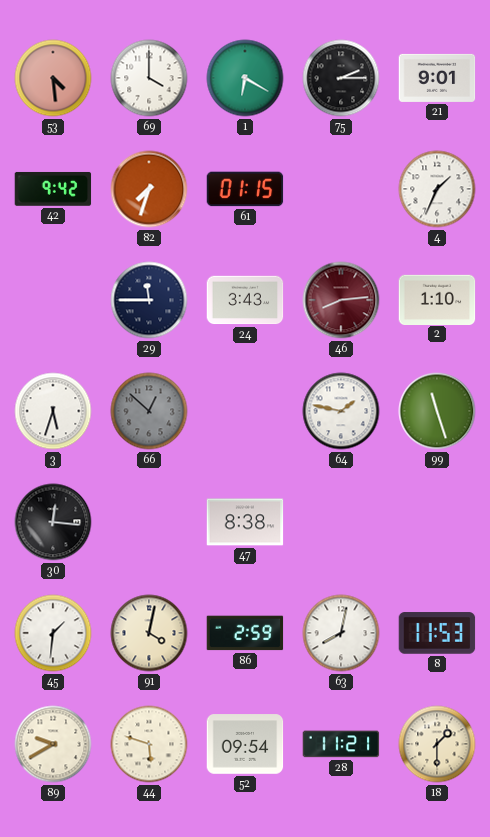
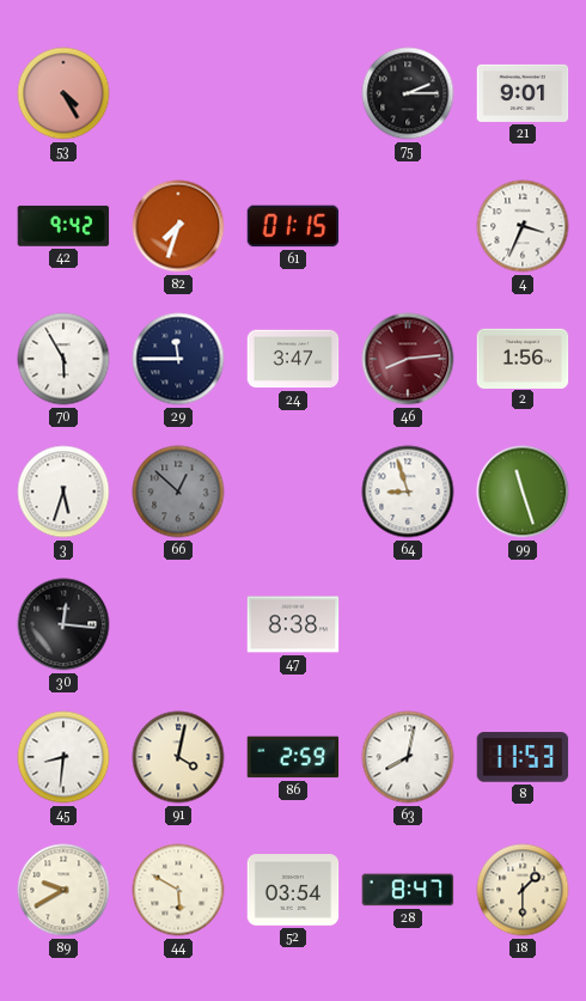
53: 4:29 -> 4:25 (63, 93)
69: 4:00 -> none (149, 78)
1: 6:20 -> none (245, 78)
4: 1:34 -> 3:34 (523, 226)
70: none -> 5:55 (63, 359)
24: 3:43 -> 3:47 (293, 359)
2: 1:10 -> 1:56 (523, 358)
64: 1:47 -> 8:57 (408, 492)
45: 1:31 -> 8:31 (63, 757)
44: 5:48 -> 5:50 (178, 890)
52: 09:54 -> 03:54 (293, 890)
28: 11:21 -> 8:47 (408, 890)
